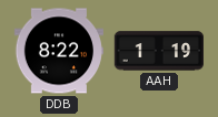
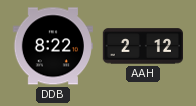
AAH: 1:19 -> 2:12 (142, 46)
